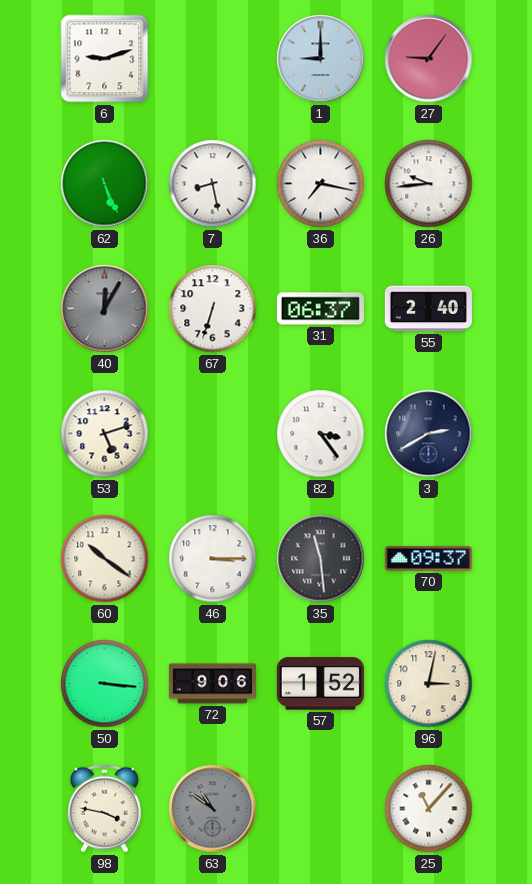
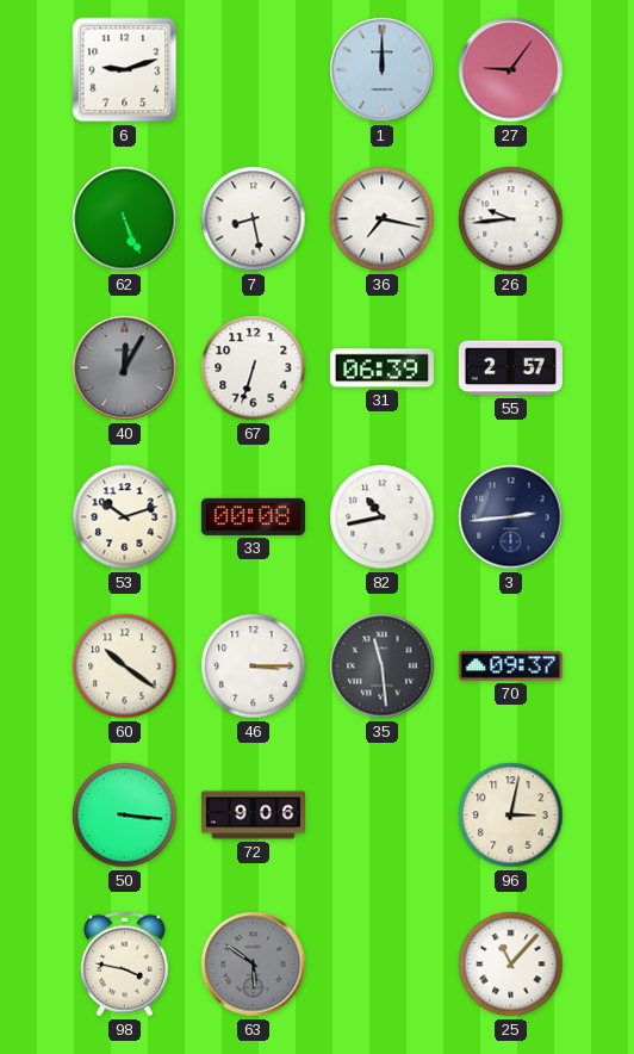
1: 9:00 -> 12:00 (383, 70)
31: 06:37 -> 06:39 (381, 368)
55: 2:40 -> 2:57 (510, 368)
53: 5:12 -> 10:12 (125, 517)
33: none -> 00:08 (253, 516)
82: 3:24 -> 10:43 (383, 517)
3: 2:40 -> 2:44 (511, 517)
57: 1:52 -> none (320, 684)
63: 10:51 -> 5:51 (254, 965)
